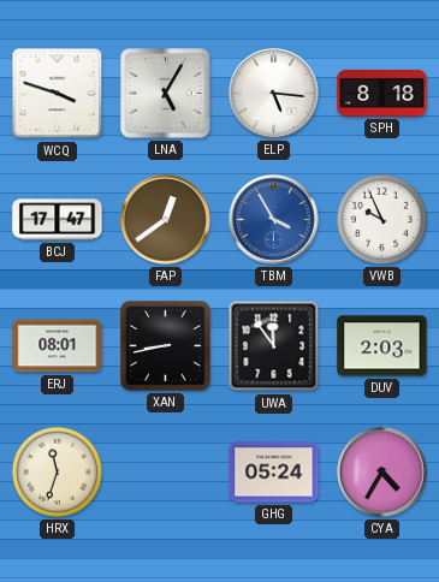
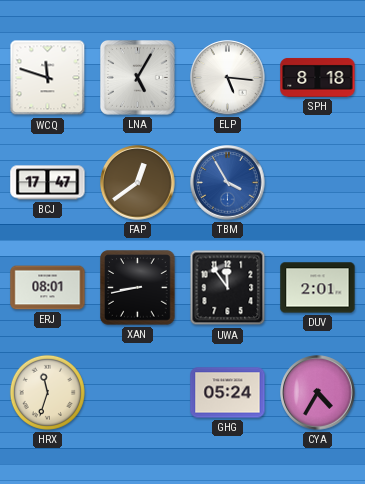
WCQ: 3:48 -> 11:48 (48, 78)
VWB: 9:56 -> none (381, 219)
DUV: 2:03 -> 2:01 (318, 288)
